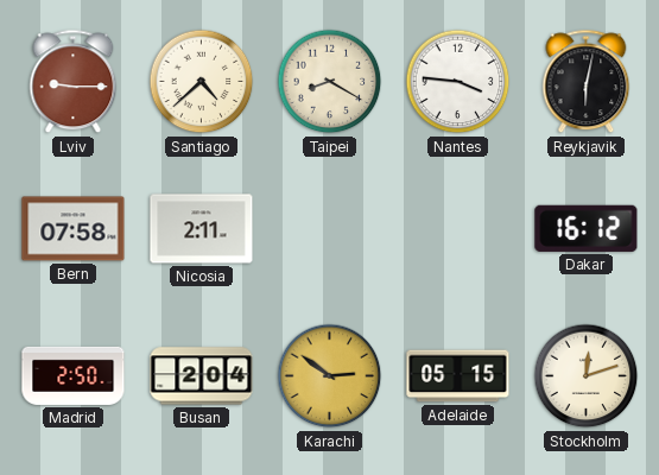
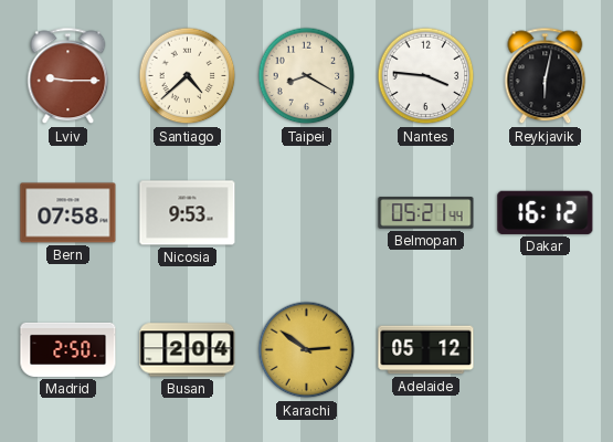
Nicosia: 2:11 -> 9:53 (188, 213)
Belmopan: none -> 05:21 (426, 213)
Adelaide: 05:15 -> 05:12 (426, 350)
Stockholm: 12:12 -> none (587, 376)
